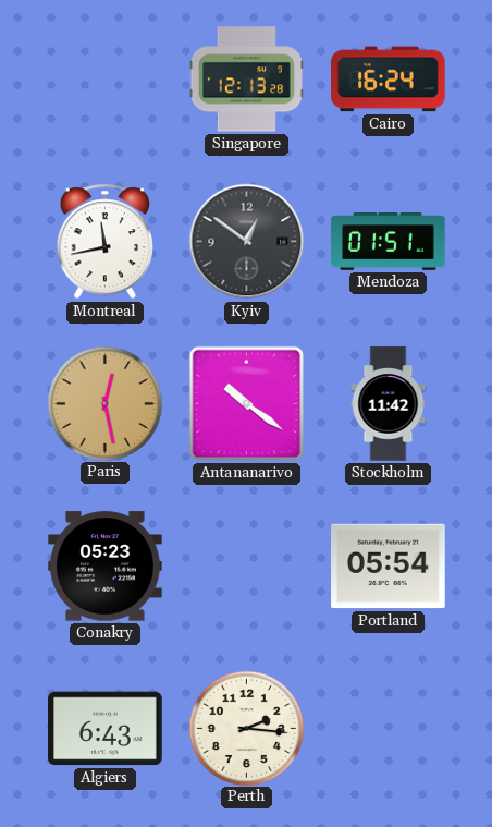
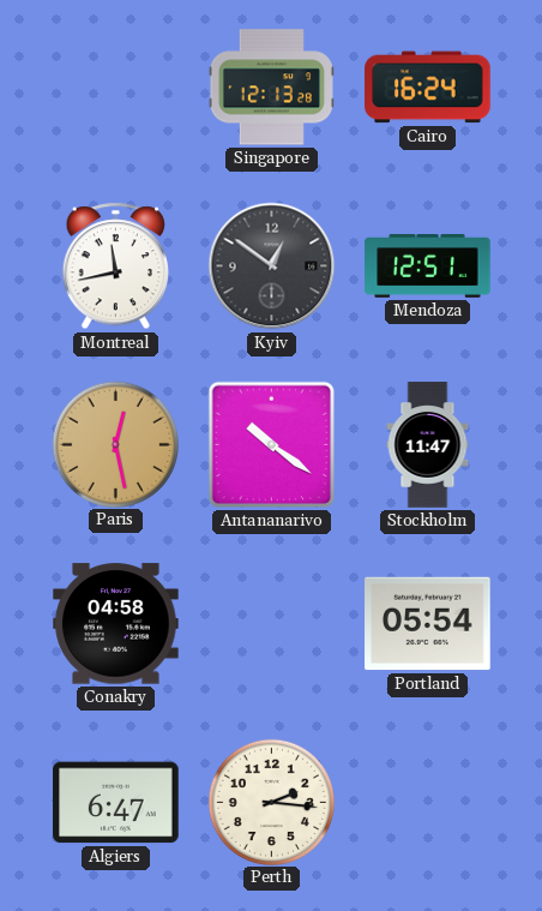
Mendoza: 01:51 -> 12:51 (428, 266)
Stockholm: 11:42 -> 11:47 (428, 445)
Conakry: 05:23 -> 04:58 (116, 624)
Algiers: 6:43 -> 6:47 (116, 803)
